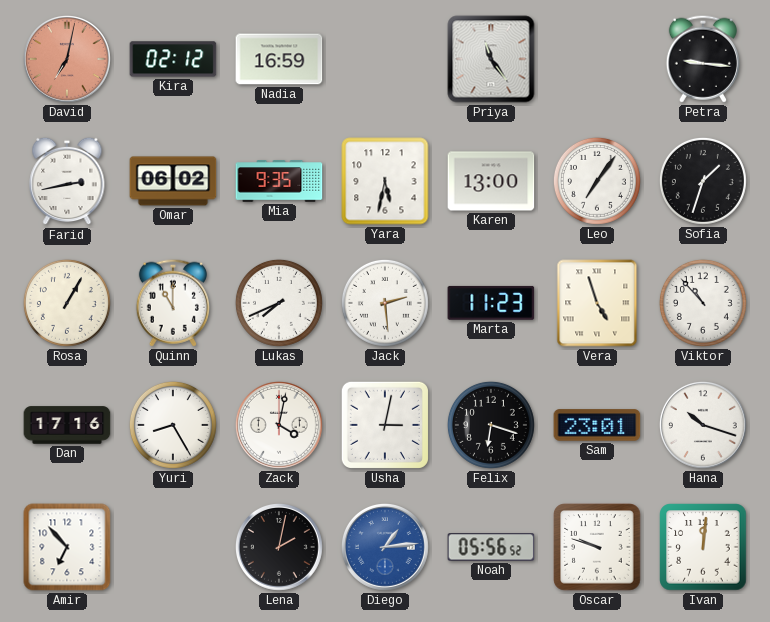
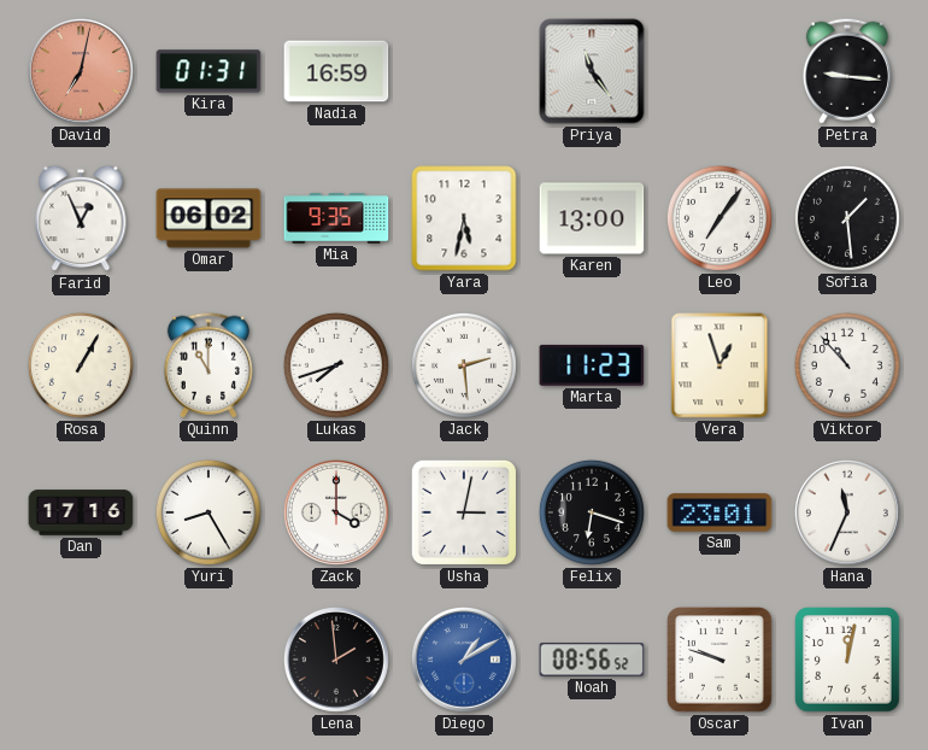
Kira: 02:12 -> 01:31 (208, 71)
Farid: 2:43 -> 12:56 (81, 218)
Sofia: 1:33 -> 1:29 (847, 218)
Lukas: 7:41 -> 7:42 (336, 365)
Vera: 4:57 -> 12:57 (720, 365)
Zack: 4:02 -> 4:00 (336, 512)
Hana: 10:18 -> 11:34 (847, 512)
Amir: 6:53 -> none (67, 547)
Lena: 2:02 -> 1:59 (336, 660)
Diego: 1:14 -> 1:10 (464, 660)
Noah: 05:56 -> 08:56 (592, 660)
Ivan: 12:01 -> 12:02 (847, 660)
